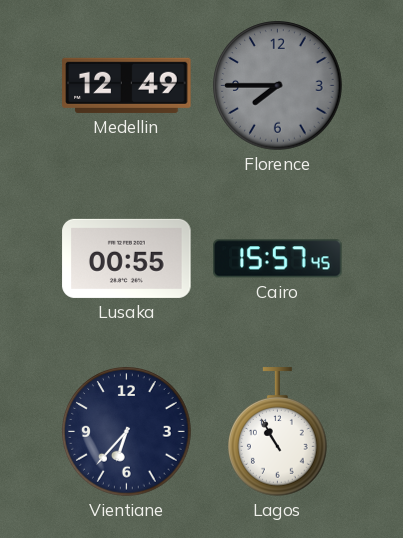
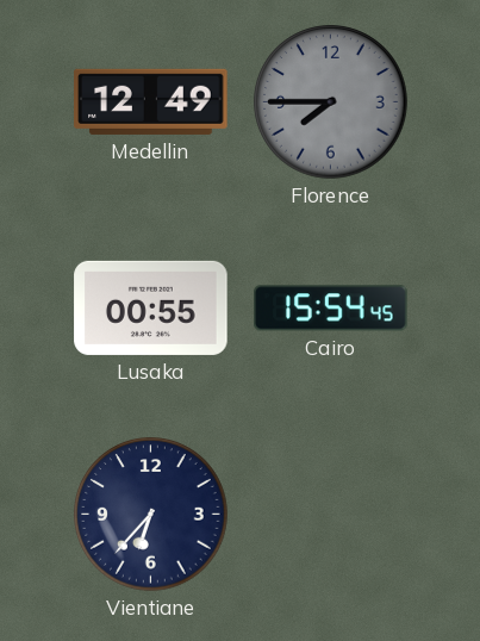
Cairo: 15:57 -> 15:54 (331, 309)
Lagos: 10:55 -> none (278, 432)
